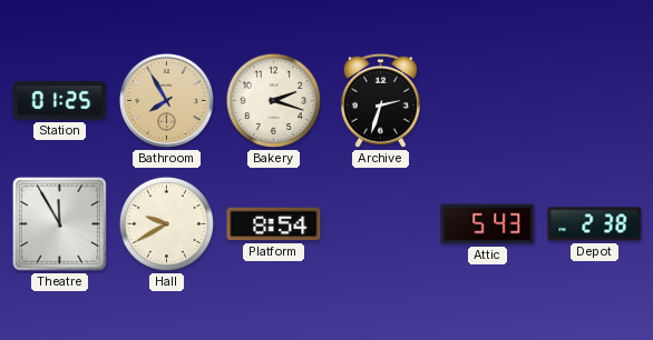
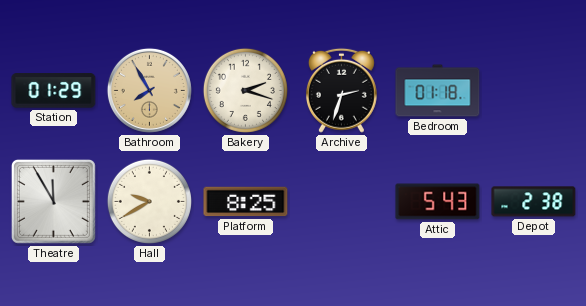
Station: 01:25 -> 01:29 (54, 91)
Bedroom: none -> 01:18 (438, 91)
Platform: 8:54 -> 8:25 (246, 202)
